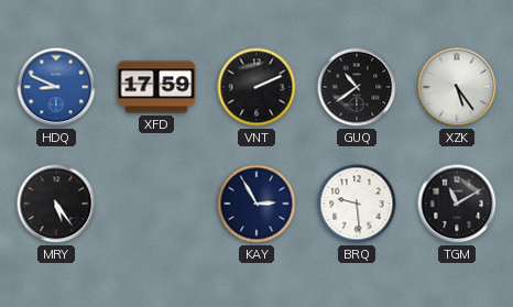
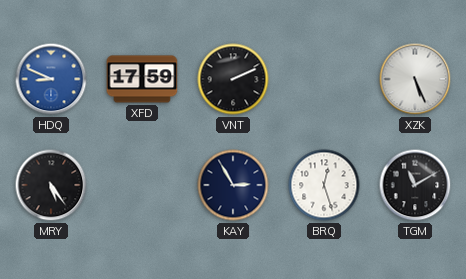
GUQ: 10:39 -> none (357, 87)
XZK: 5:24 -> 5:26 (415, 79)
BRQ: 9:29 -> 12:27 (324, 185)
